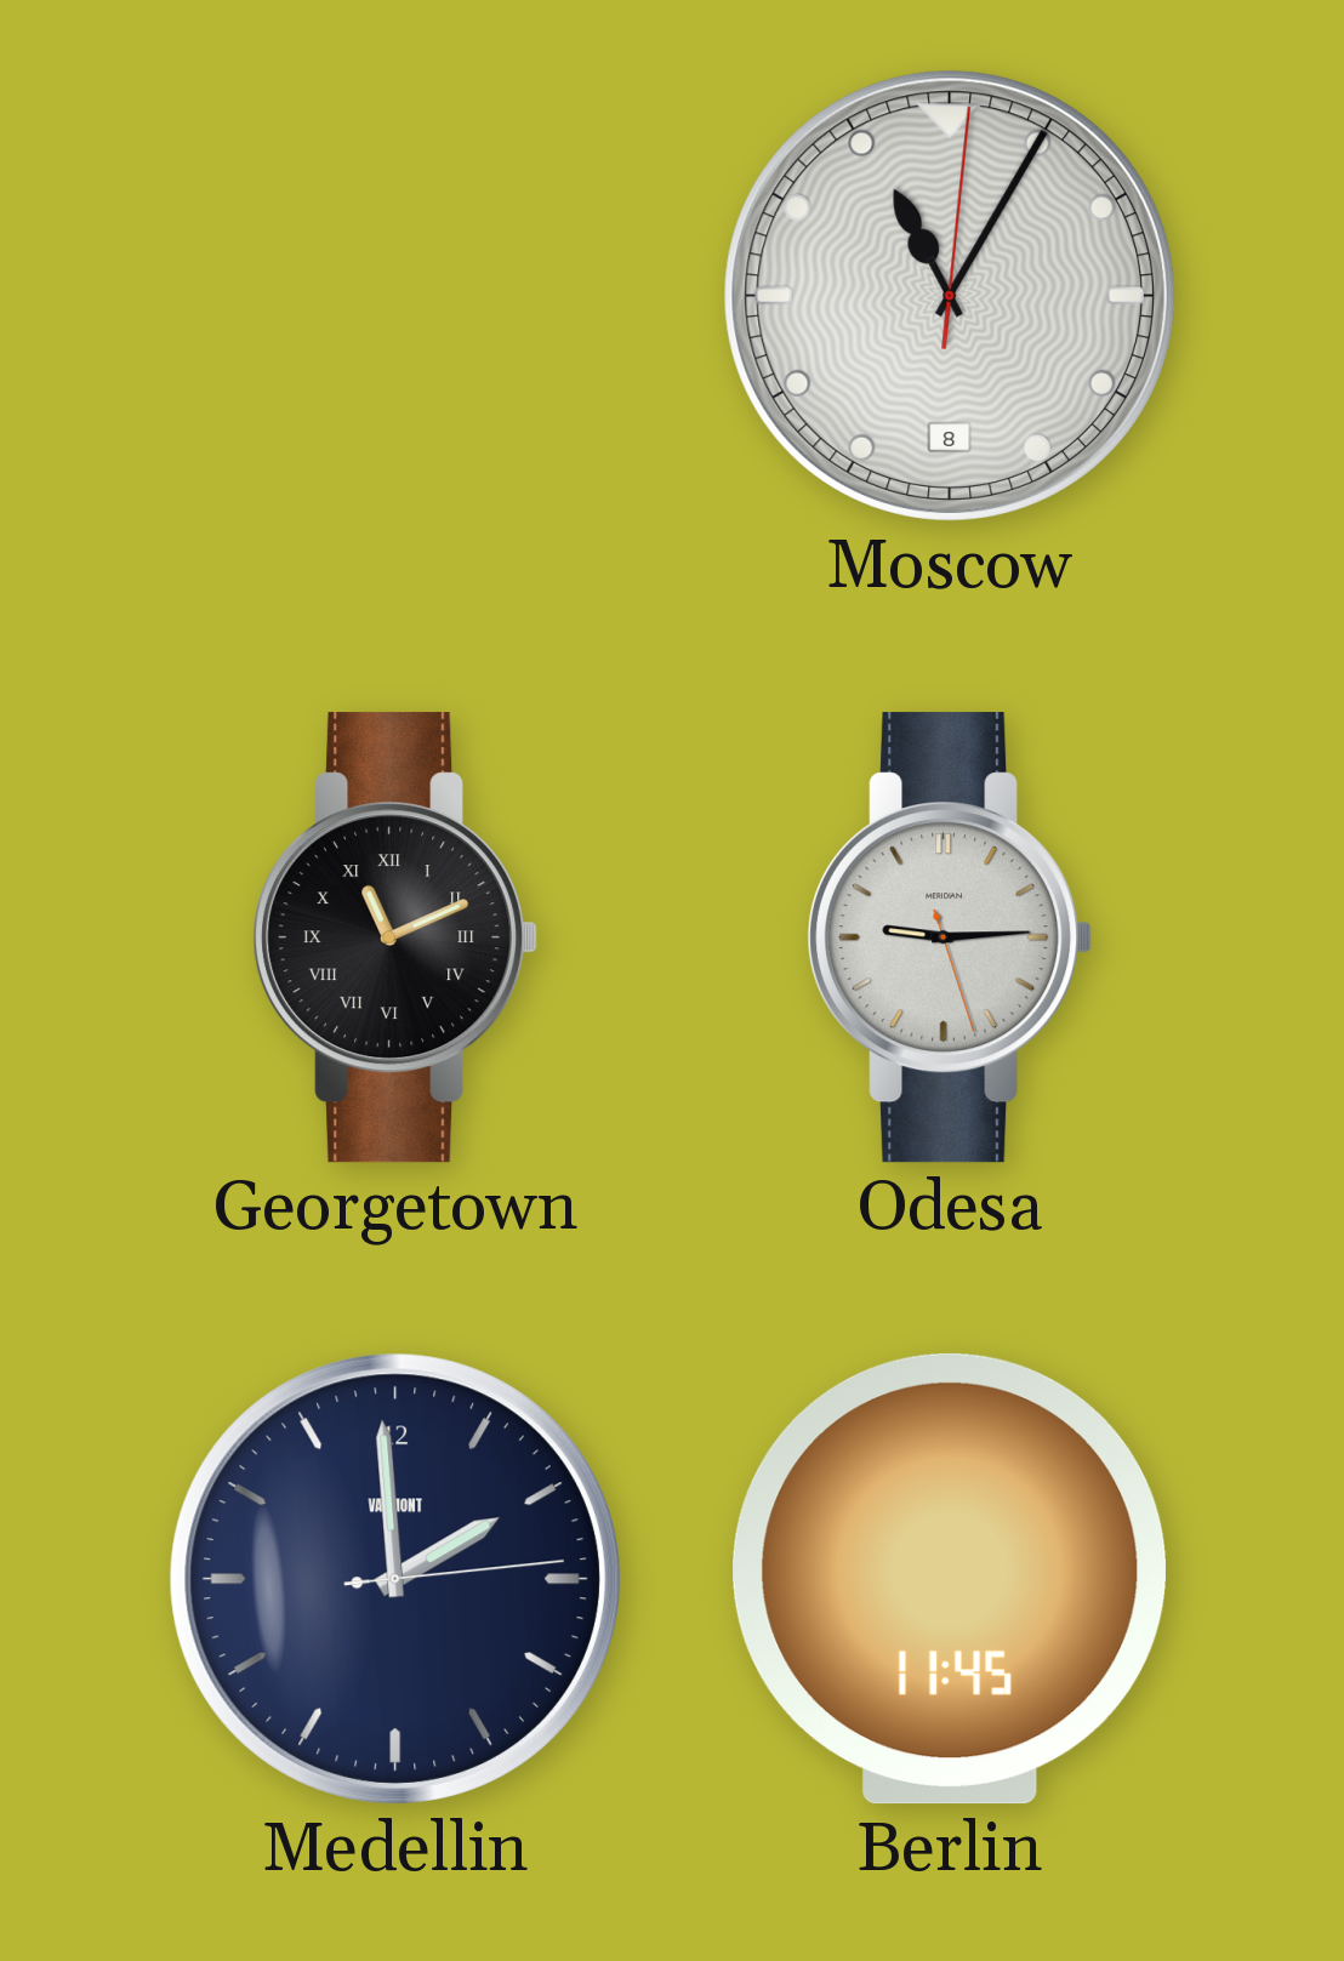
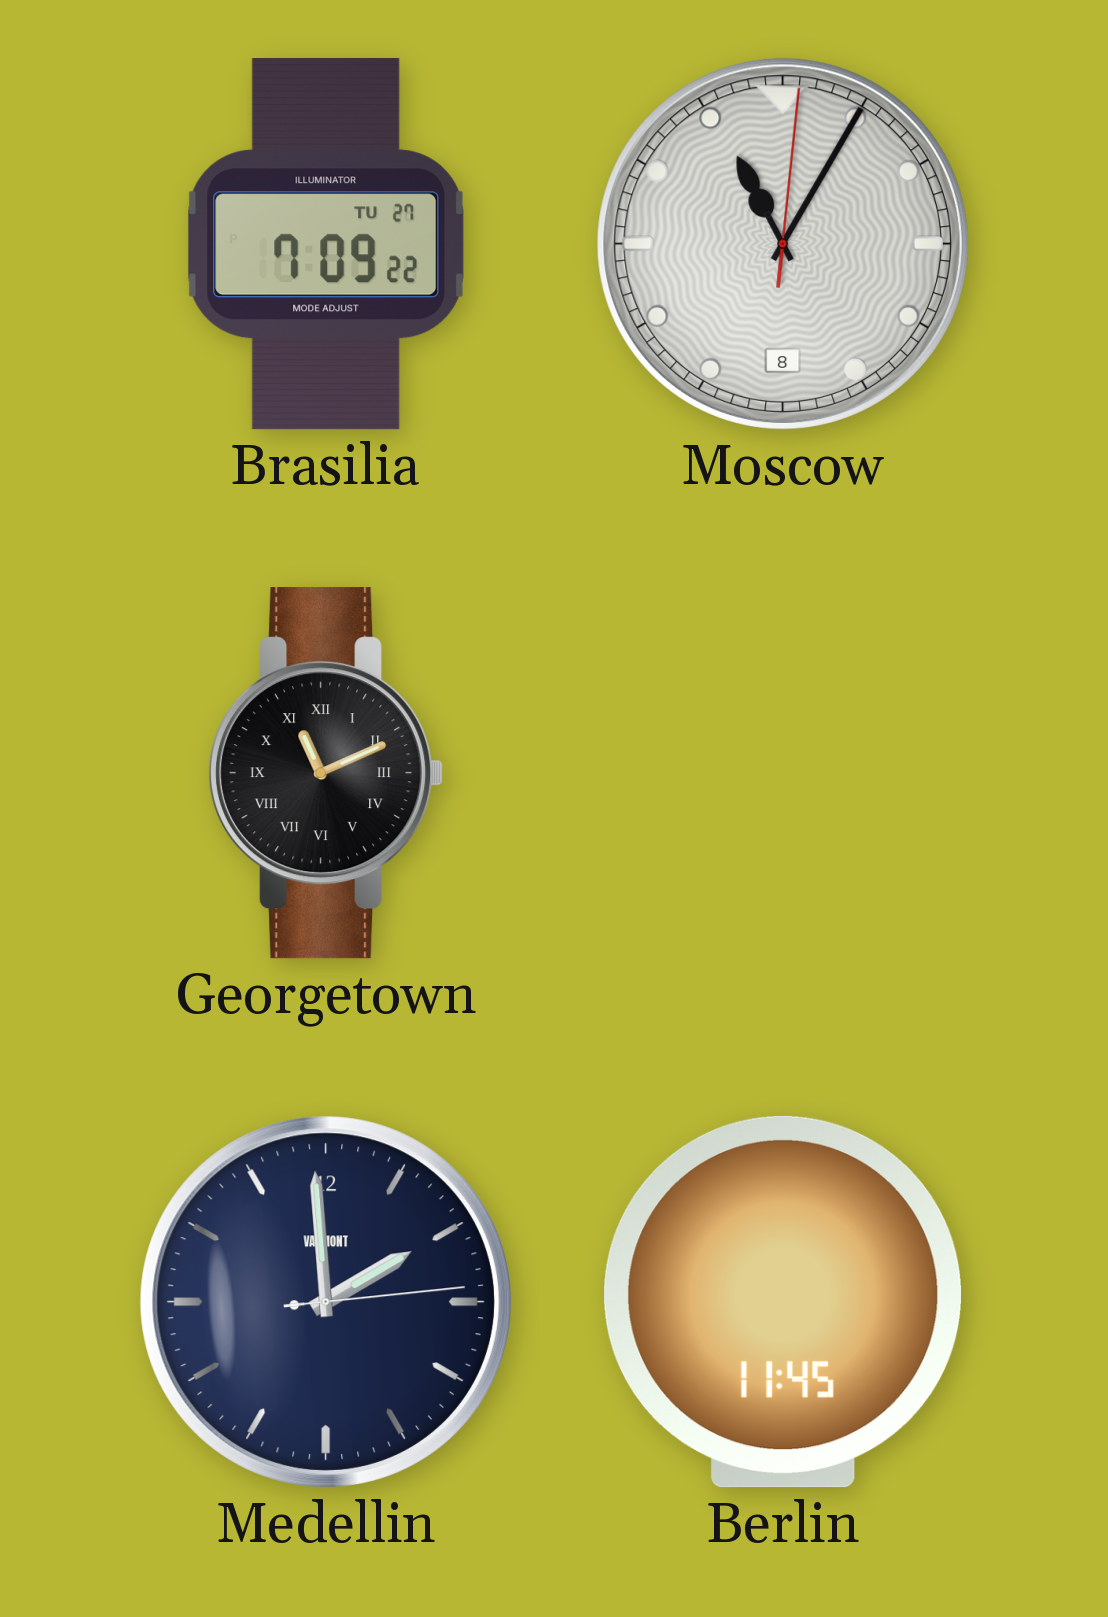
Brasilia: none -> 7:09 (326, 244)
Odesa: 9:14 -> none (950, 937)
